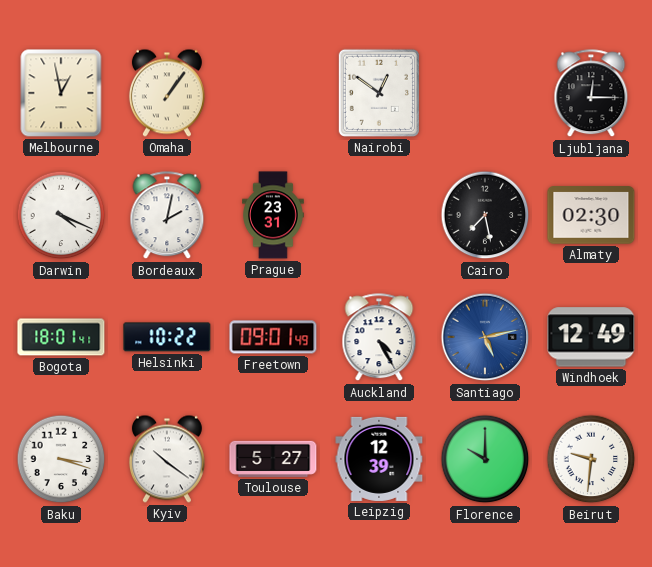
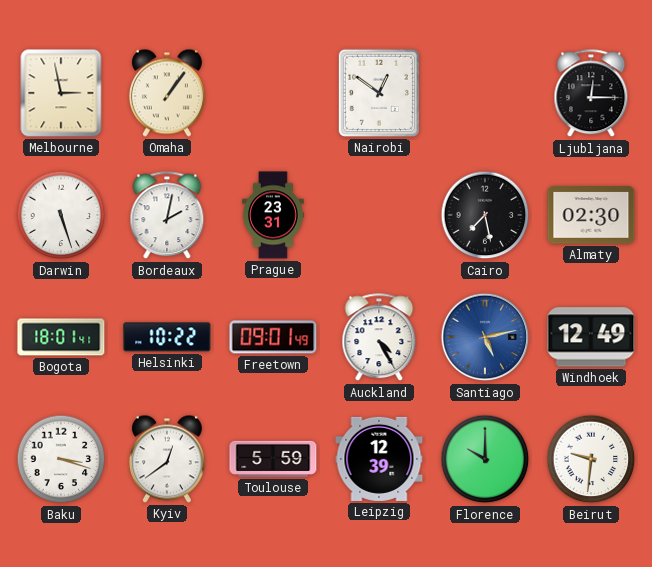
Melbourne: 12:58 -> 2:58 (61, 93)
Darwin: 4:19 -> 5:27 (61, 215)
Kyiv: 10:21 -> 12:39 (167, 459)
Toulouse: 5:27 -> 5:59 (273, 459)
